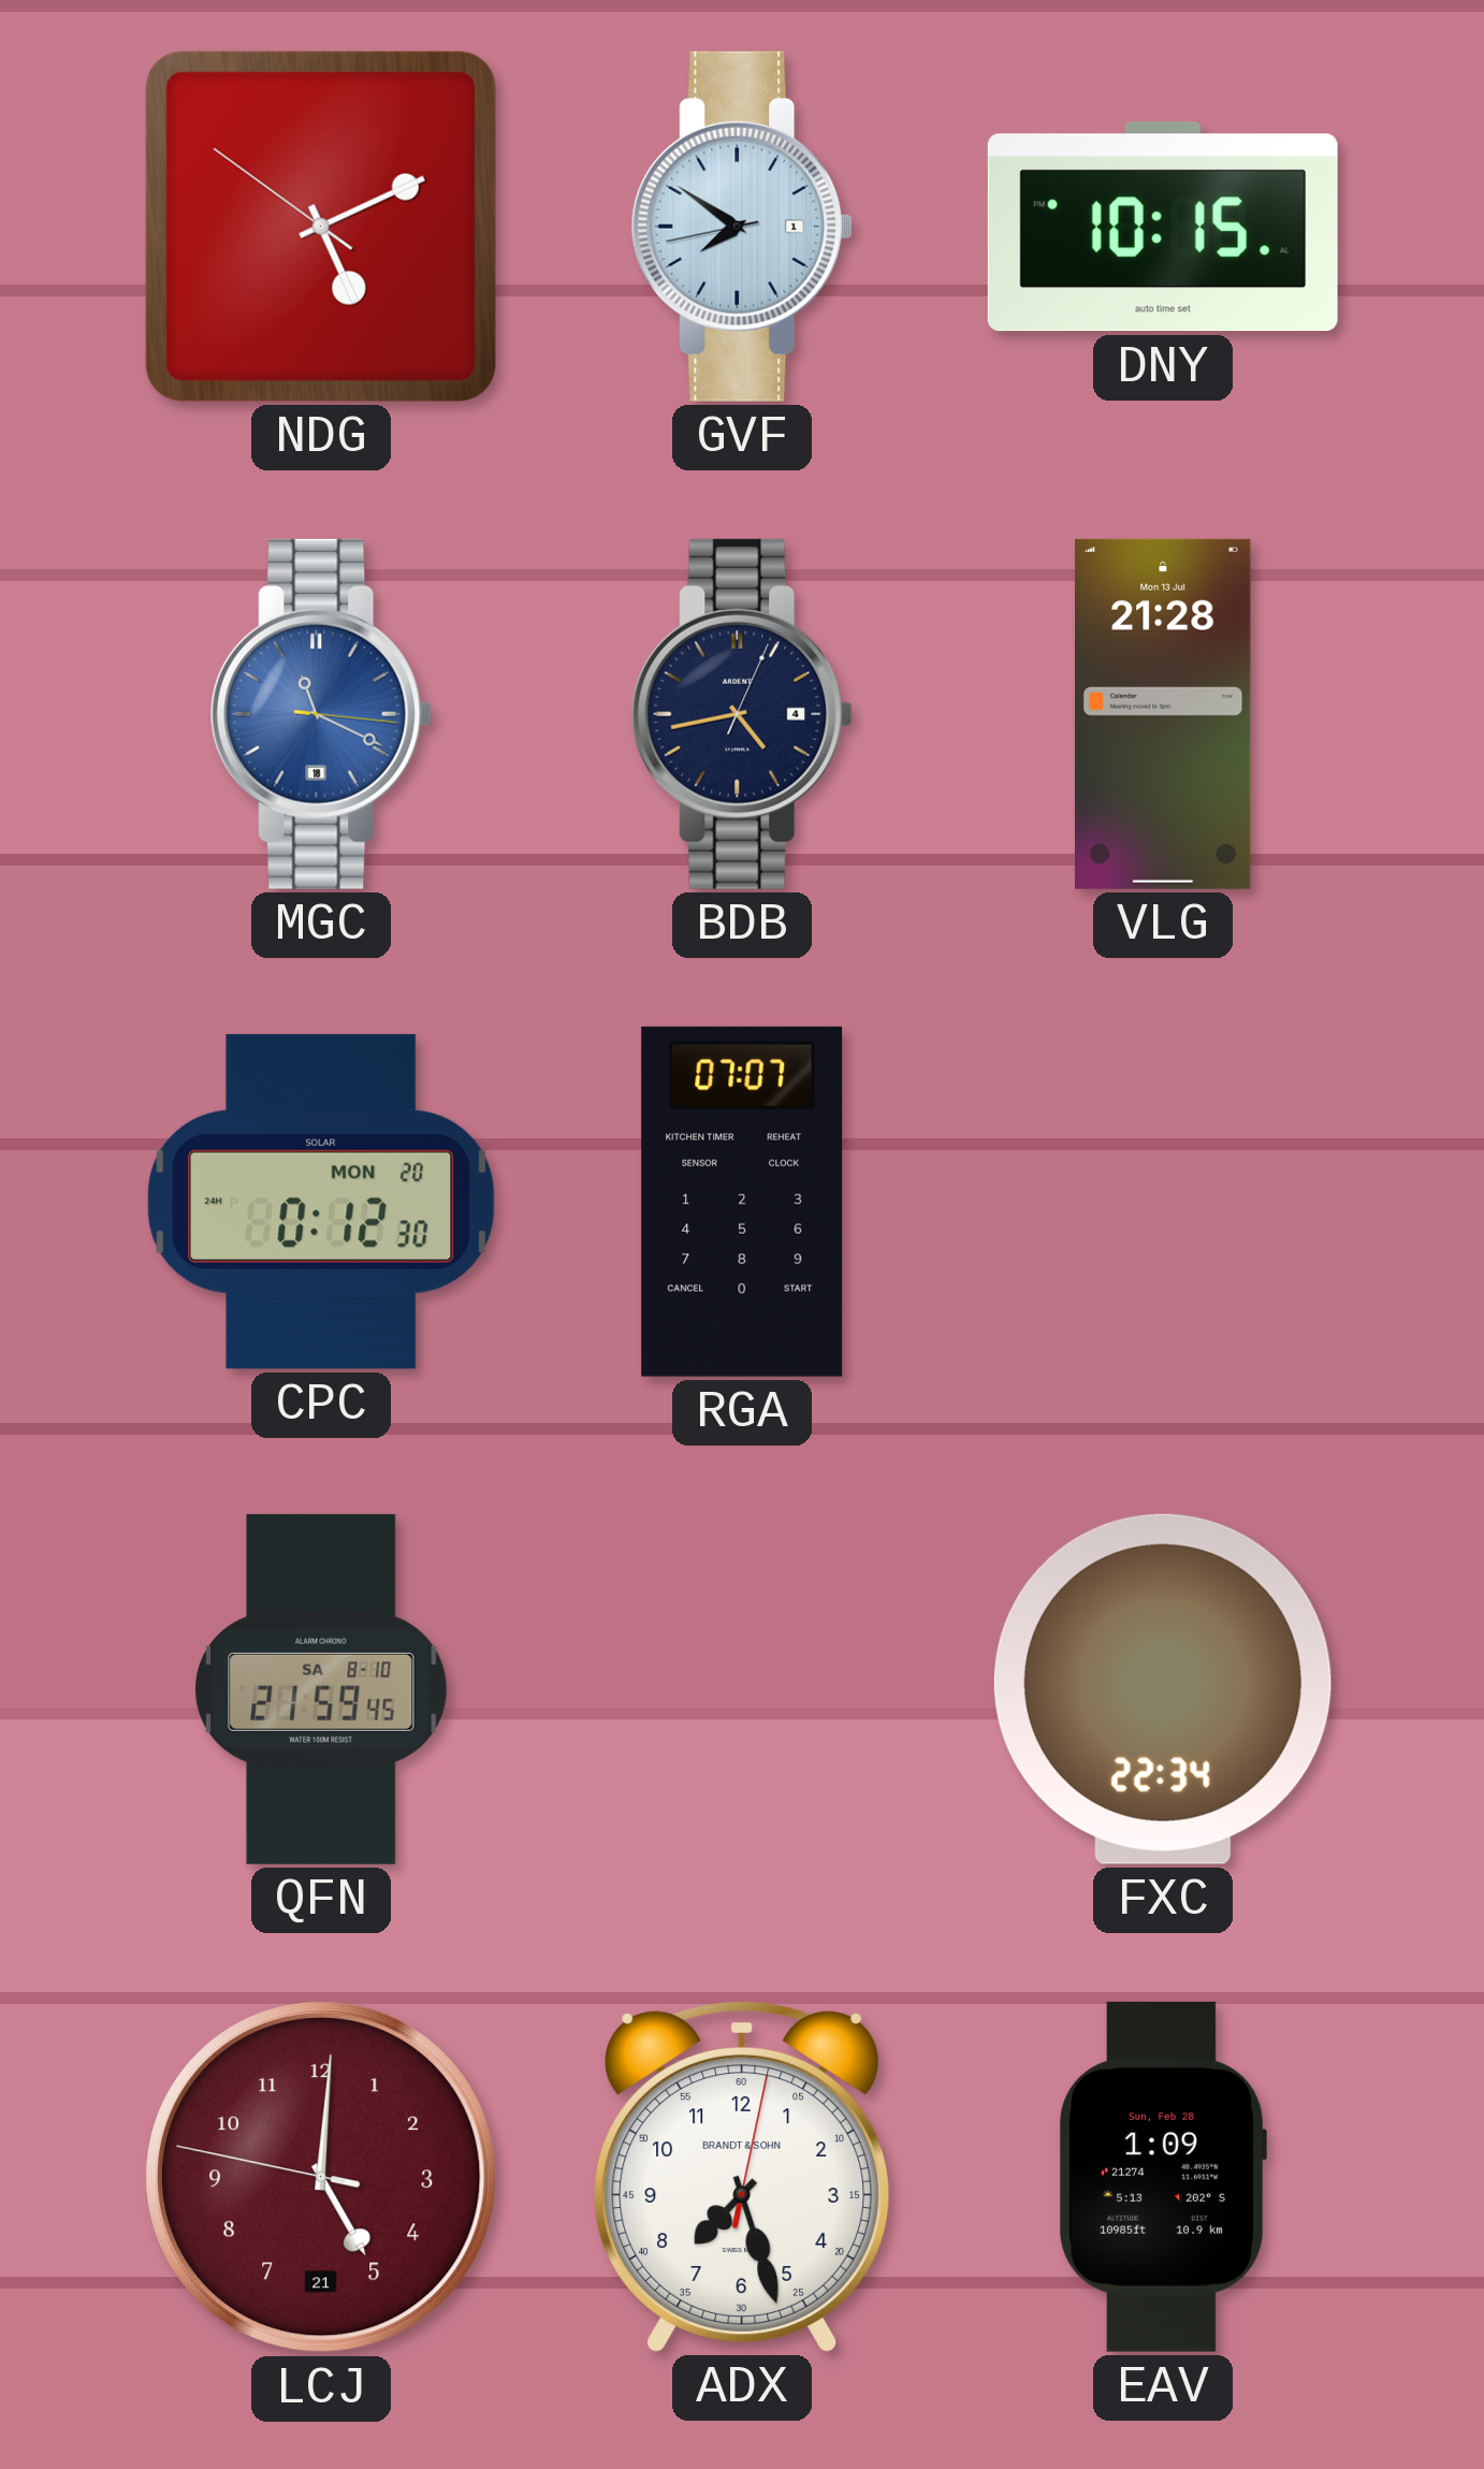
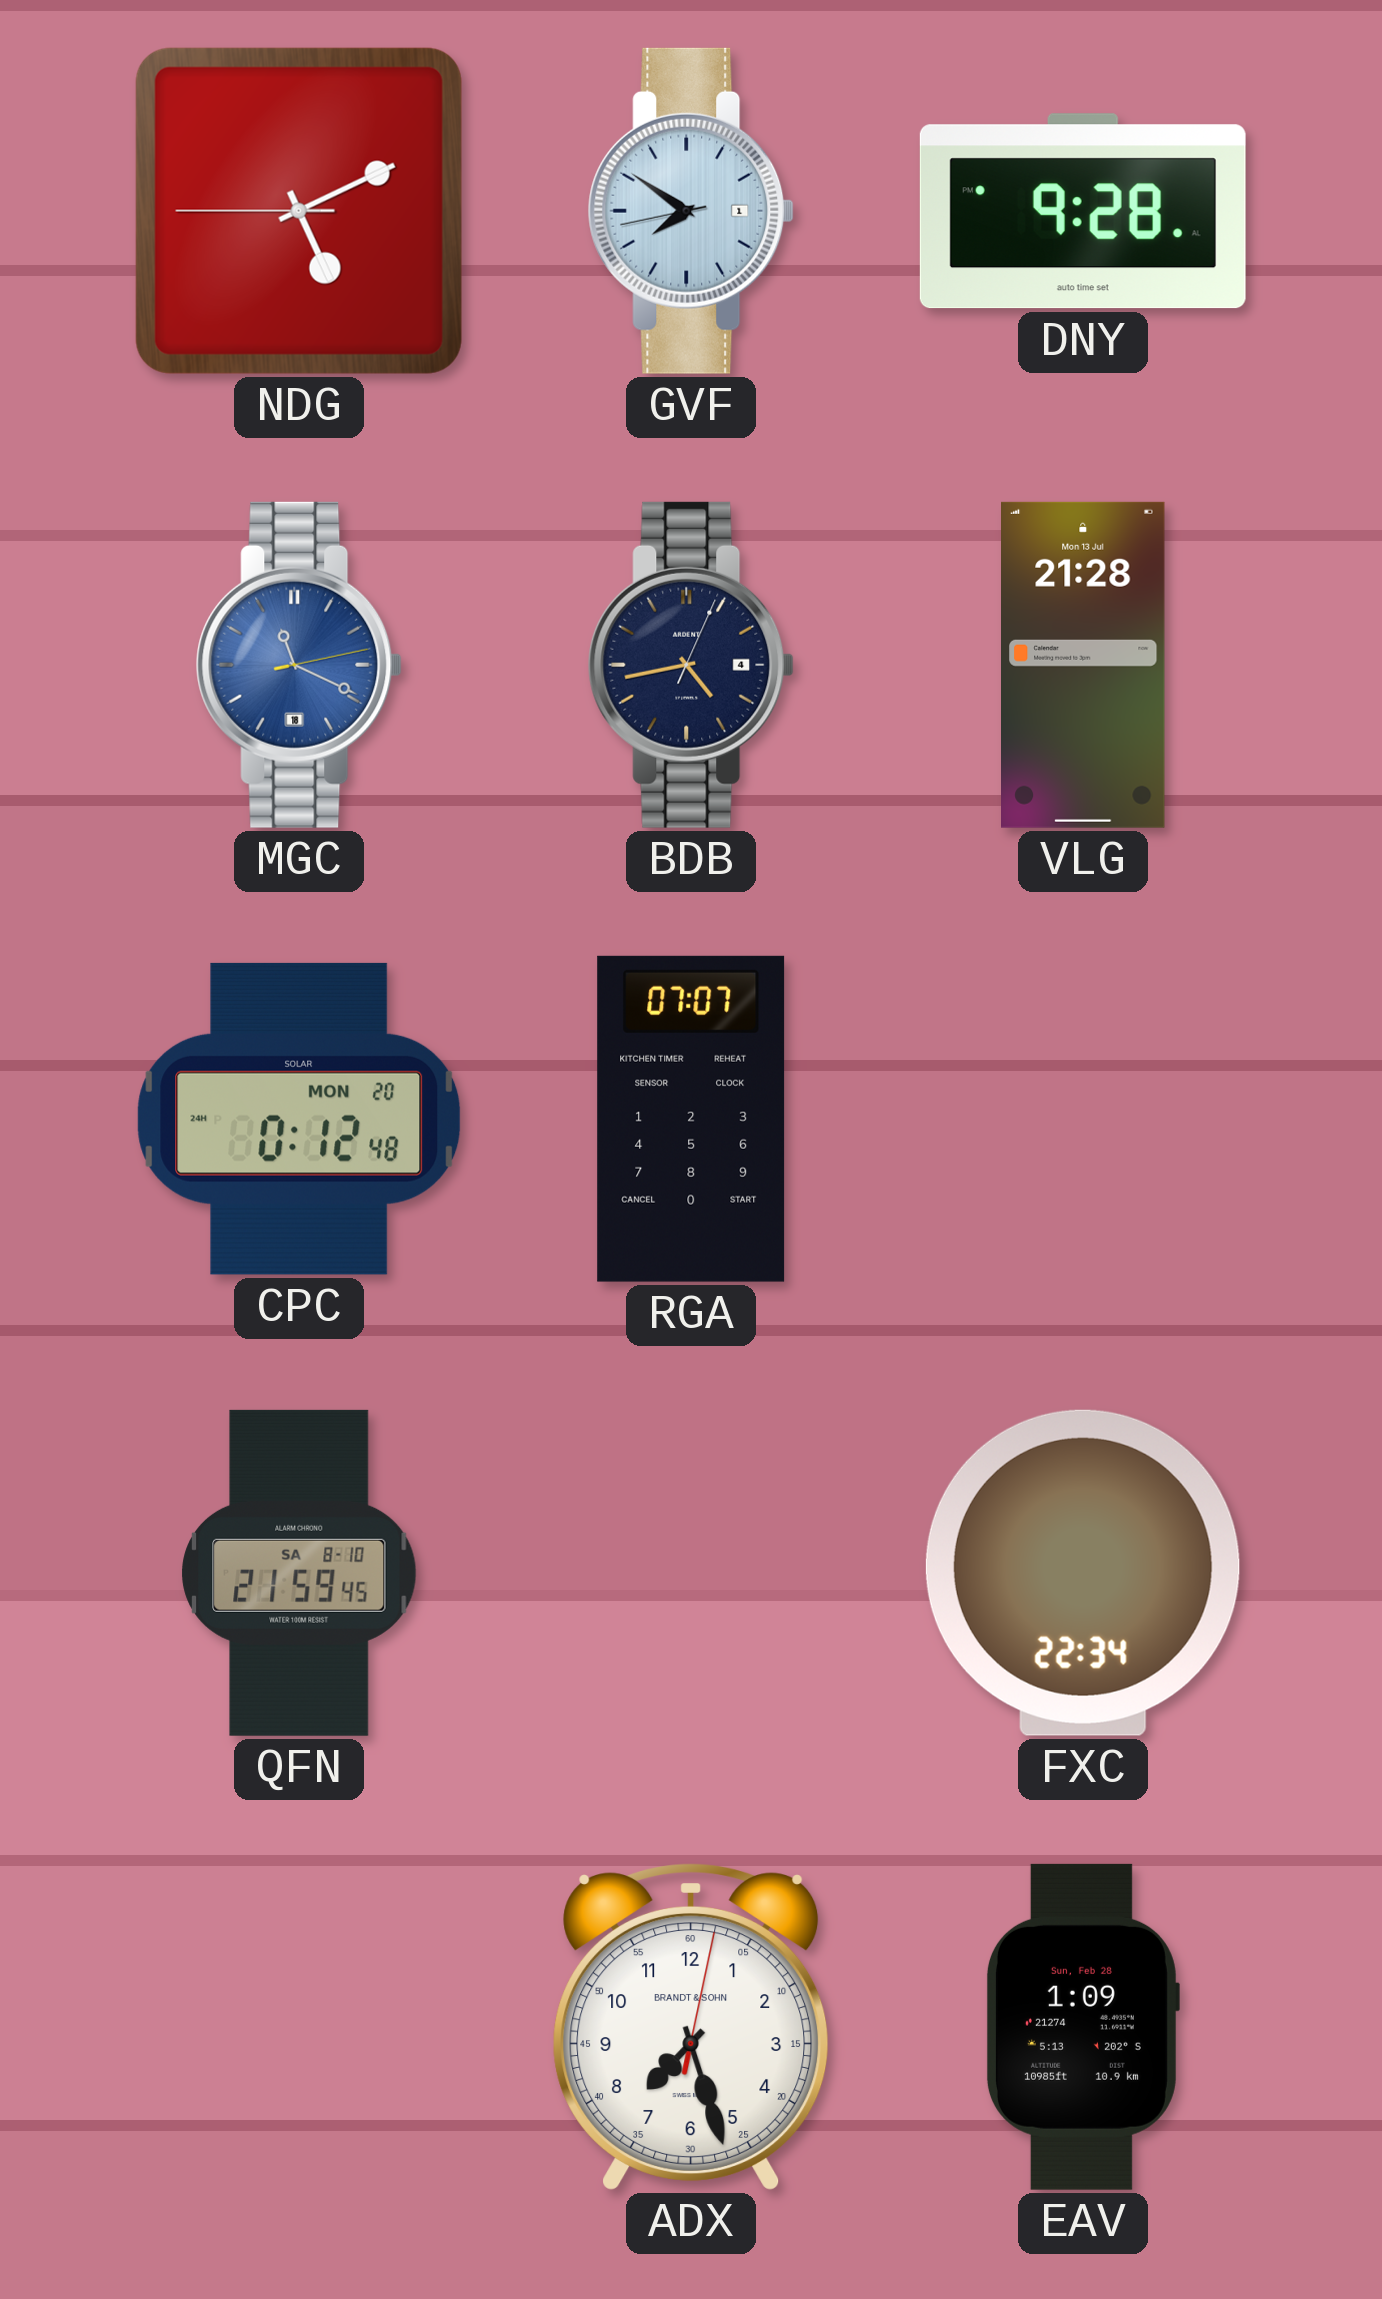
NDG: 5:10:51 -> 5:10:45 (299, 211)
DNY: 10:15 -> 9:28 (1083, 211)
MGC: 11:19:16 -> 11:19:13 (299, 665)
CPC: 0:12:30 -> 0:12:48 (299, 1119)
LCJ: 5:00 -> none (321, 2177)
